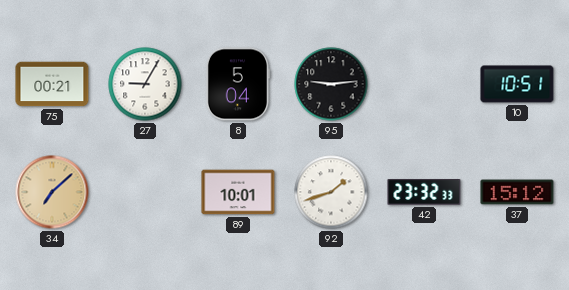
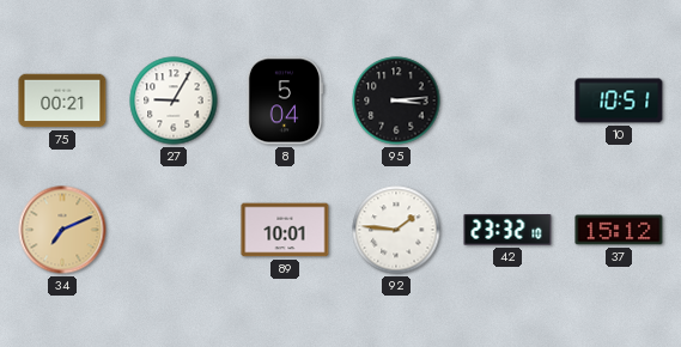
95: 9:14 -> 3:14 (396, 101)
34: 7:08 -> 7:11 (62, 230)
92: 1:42 -> 1:46 (396, 230)
42: 23:32:33 -> 23:32:10 (507, 231)
